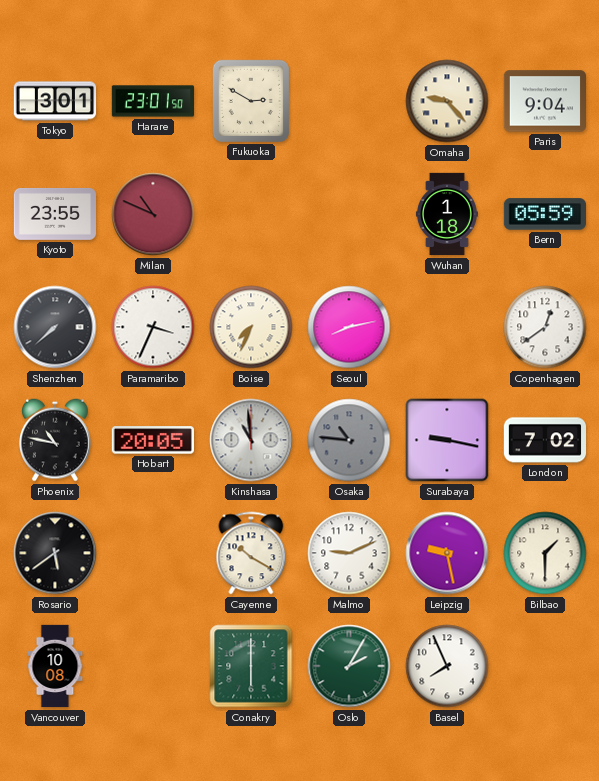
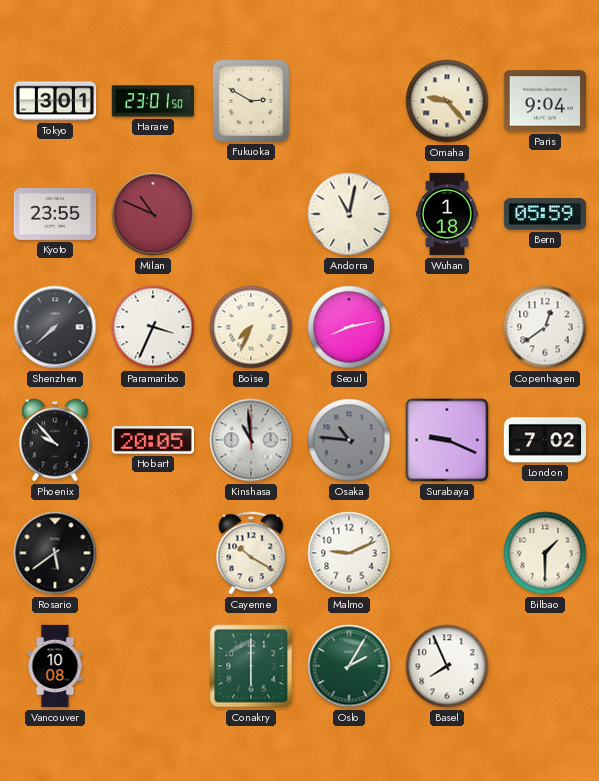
Andorra: none -> 11:02 (349, 214)
Phoenix: 10:47 -> 9:53 (55, 440)
Surabaya: 9:17 -> 9:19 (447, 440)
Leipzig: 9:28 -> none (447, 553)
